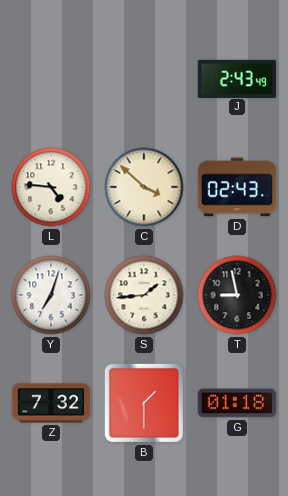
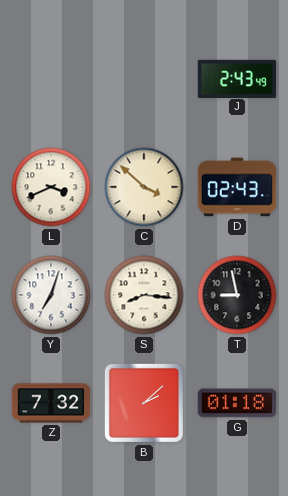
L: 4:46 -> 3:41 (51, 187)
S: 1:44 -> 8:16 (144, 295)
B: 1:30 -> 2:08 (144, 403)
